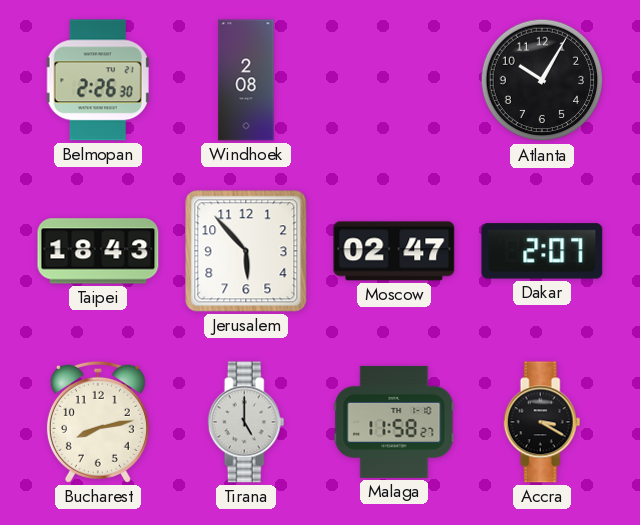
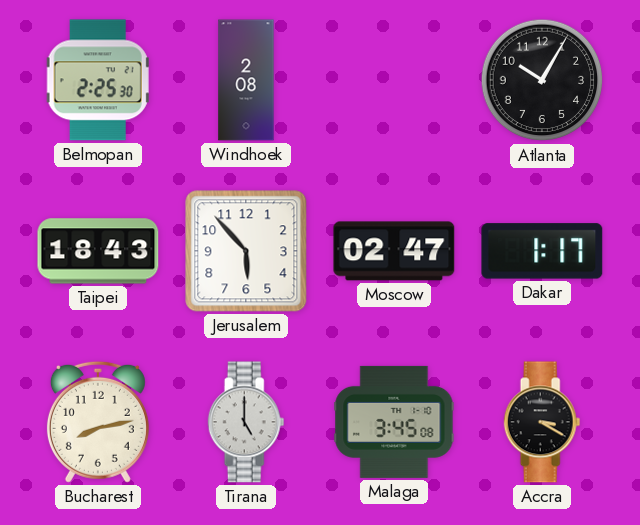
Belmopan: 2:26 -> 2:25 (98, 80)
Dakar: 2:07 -> 1:17 (542, 251)
Malaga: 11:58 -> 3:45 (394, 422)
